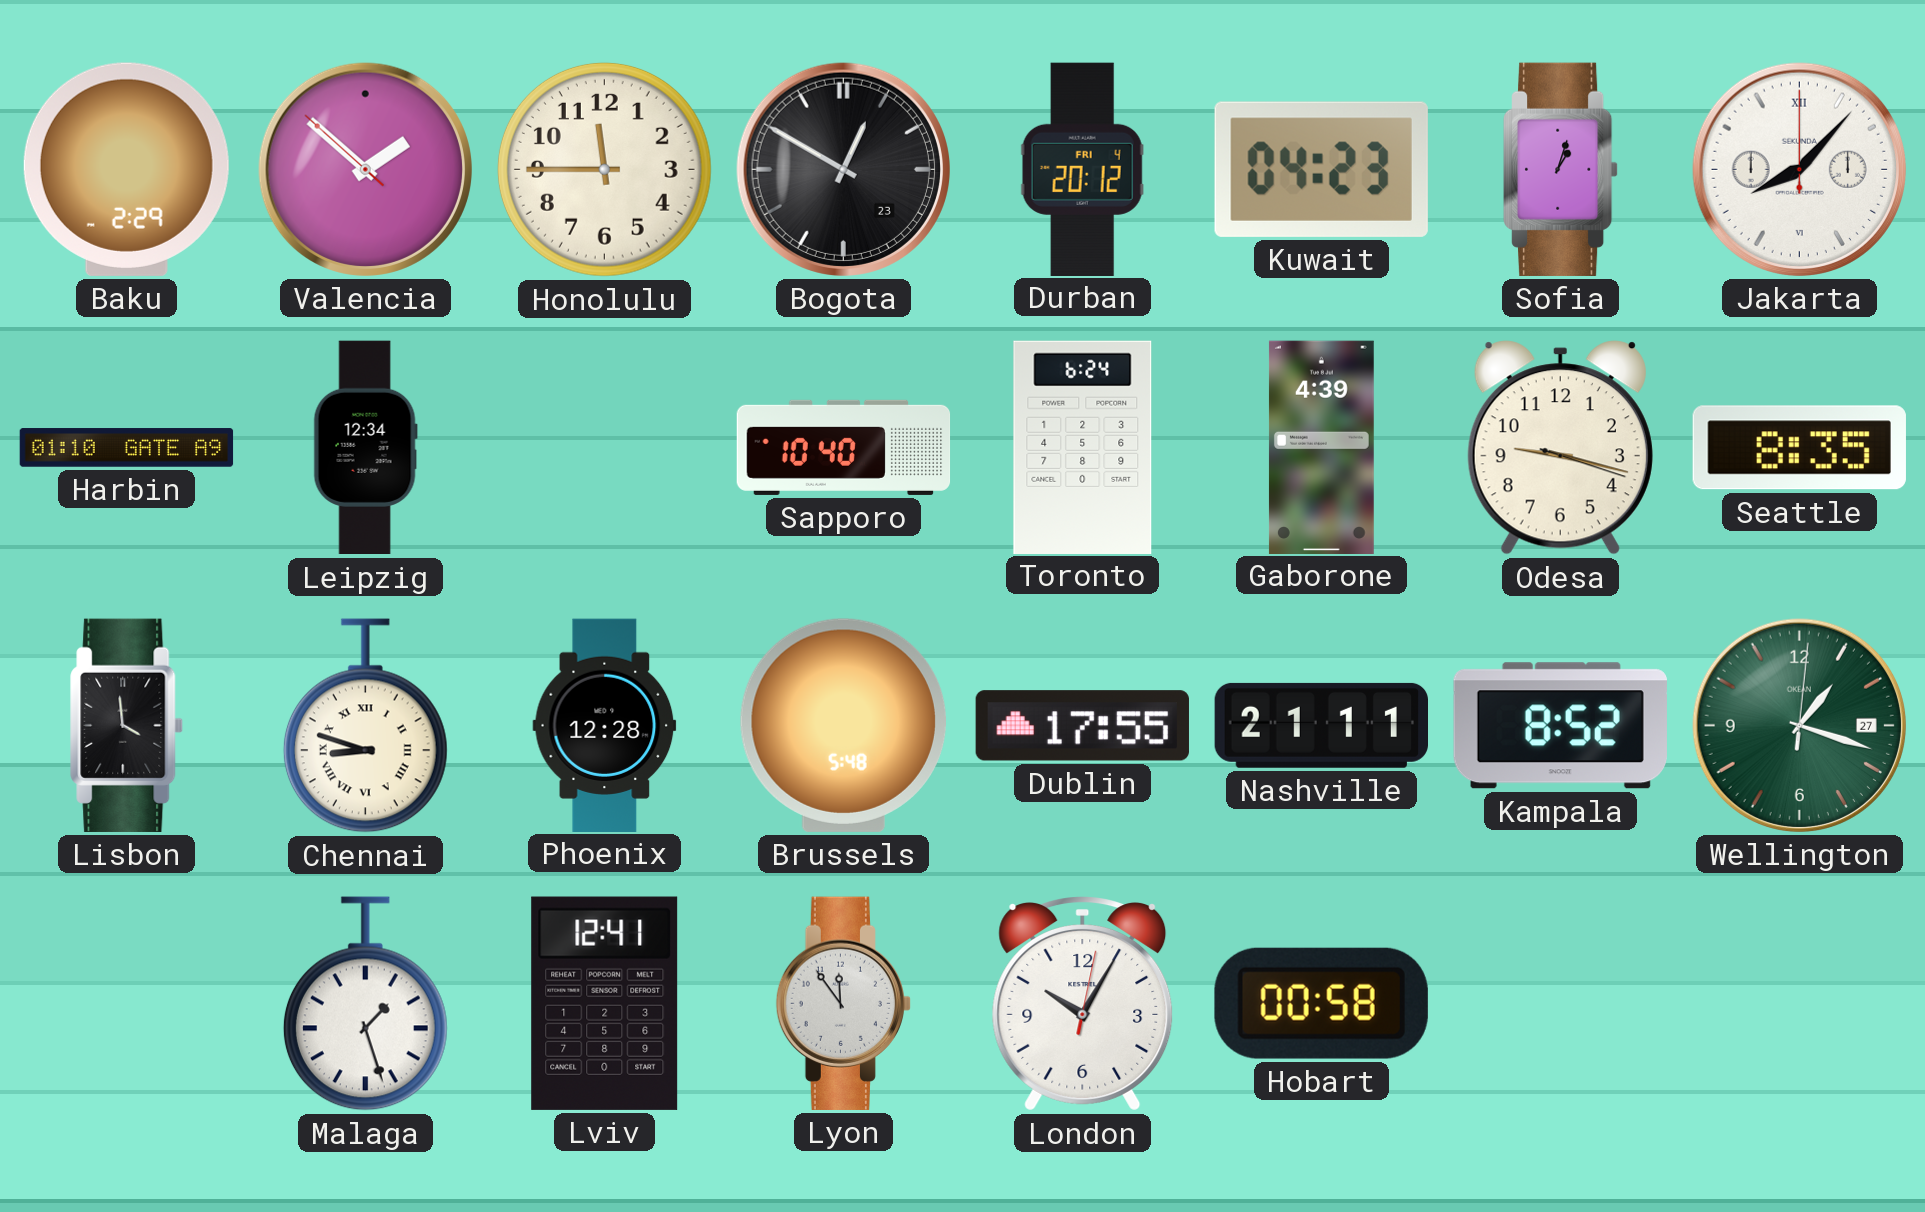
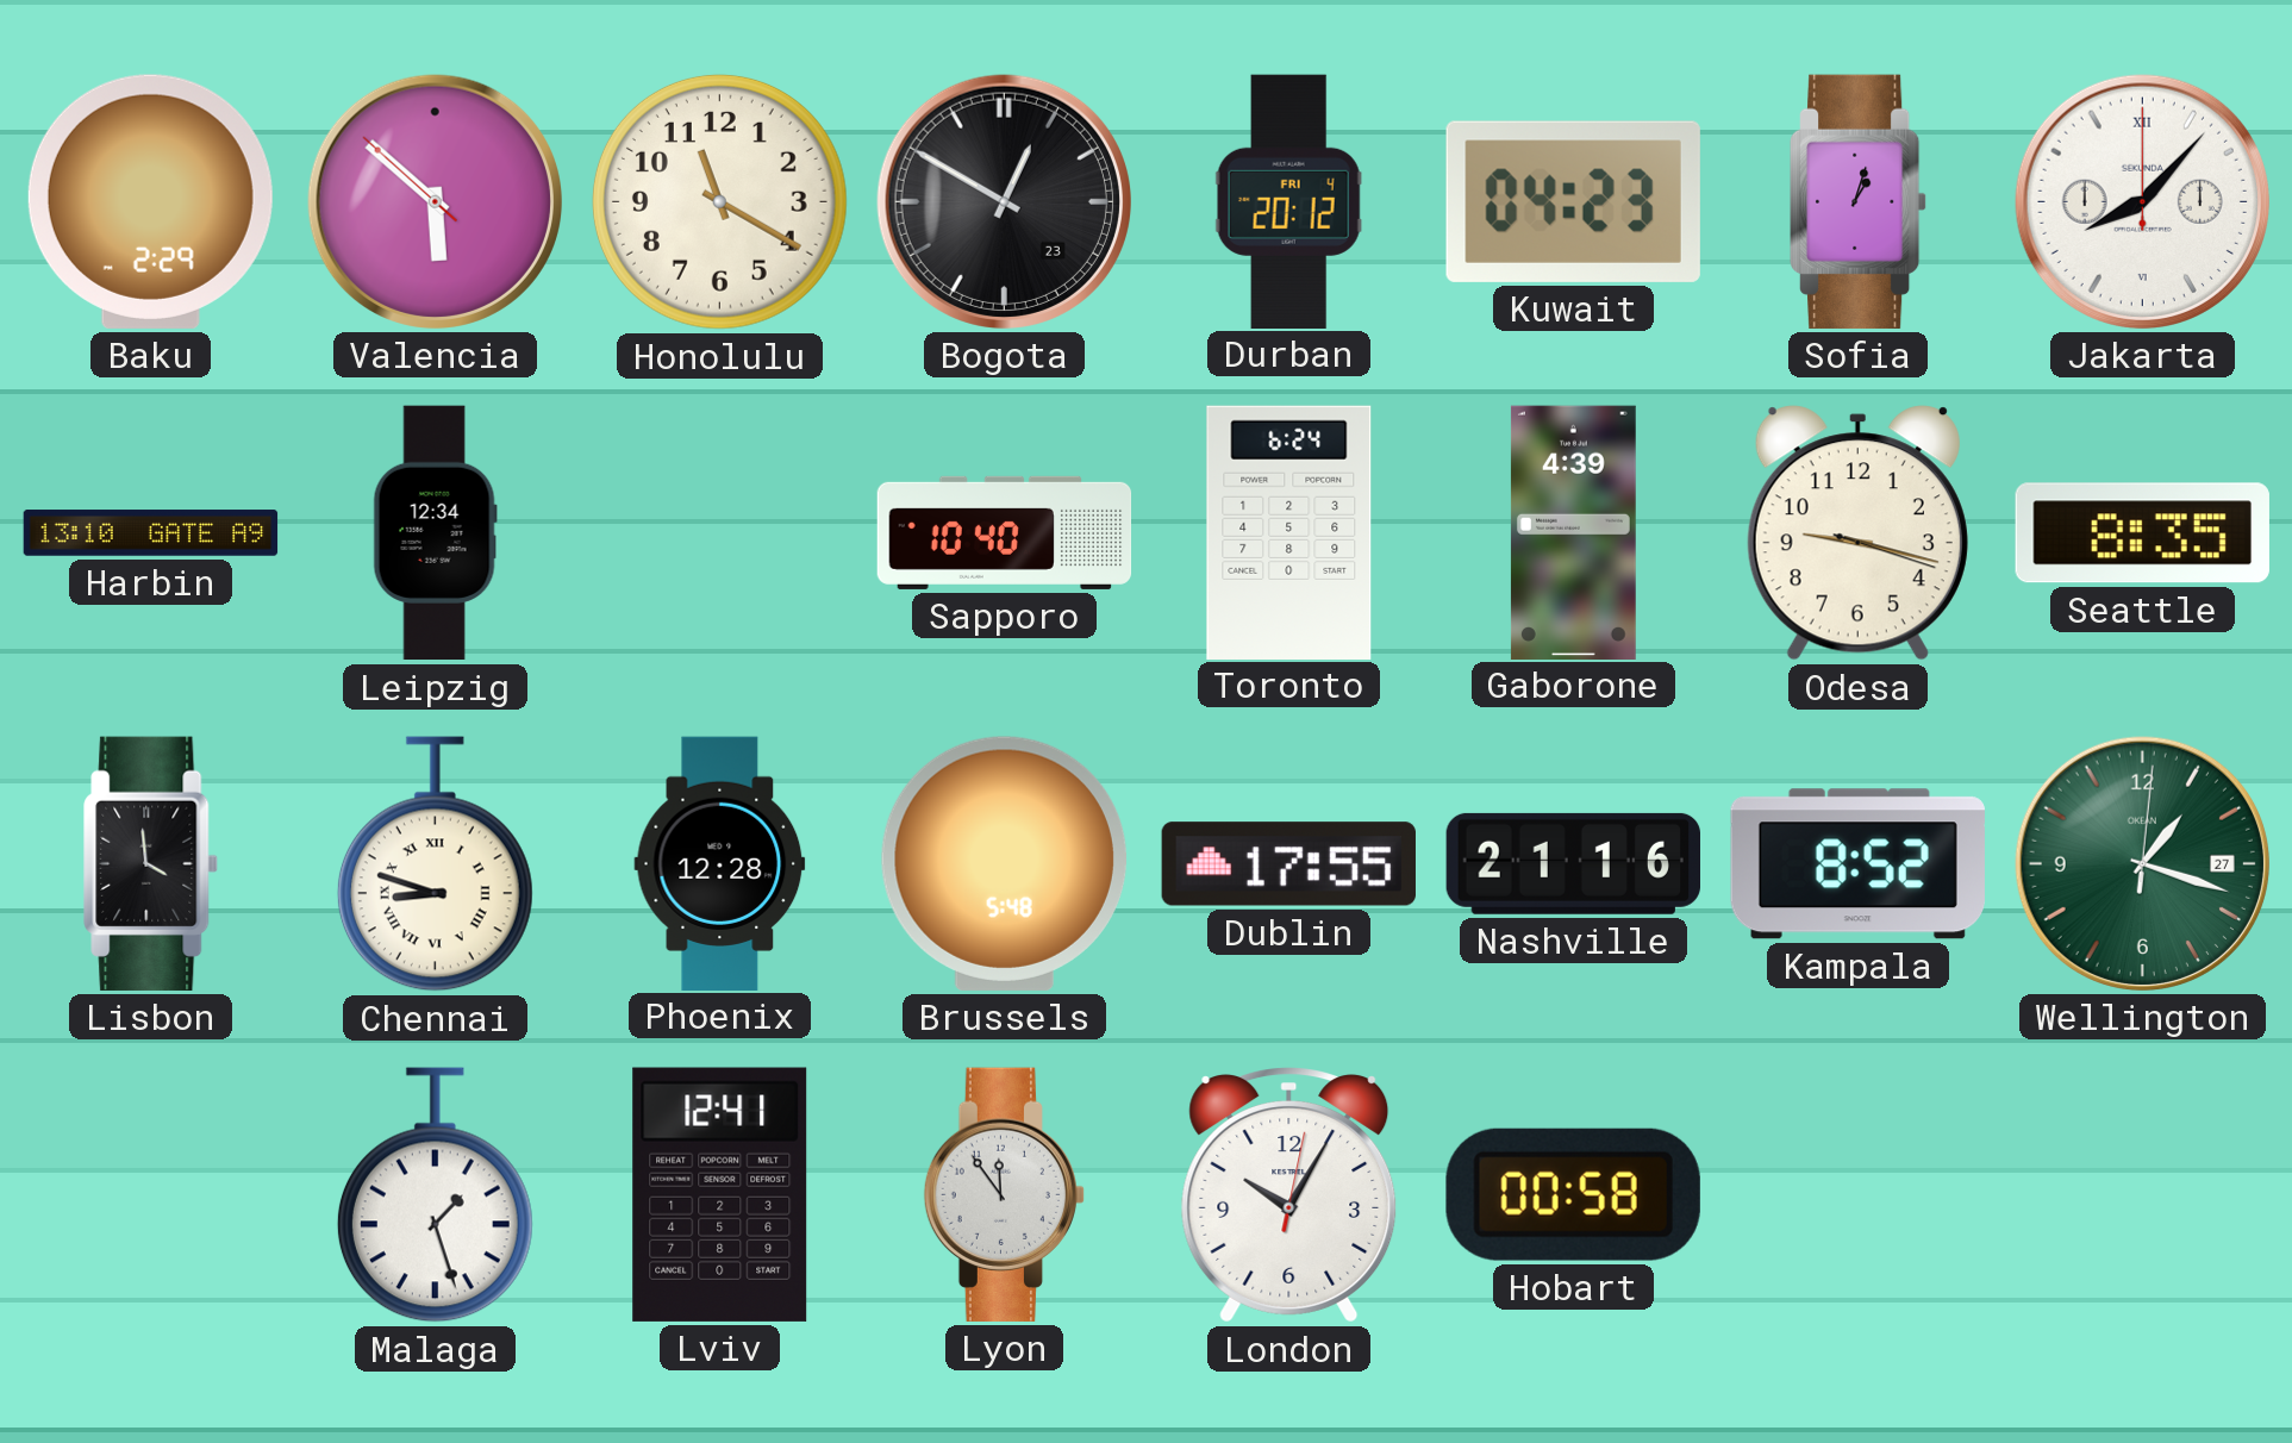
Valencia: 1:51 -> 5:51 (435, 201)
Honolulu: 11:45 -> 11:20 (719, 201)
Harbin: 01:10 -> 13:10 (151, 533)
Nashville: 21:11 -> 21:16 (1573, 863)
